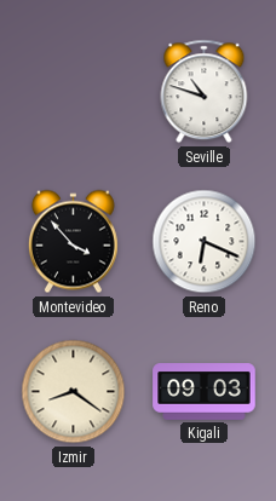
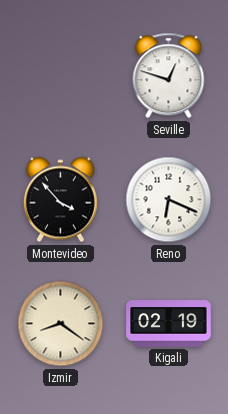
Seville: 10:48 -> 12:48 (169, 76)
Kigali: 09:03 -> 02:19 (169, 324)
